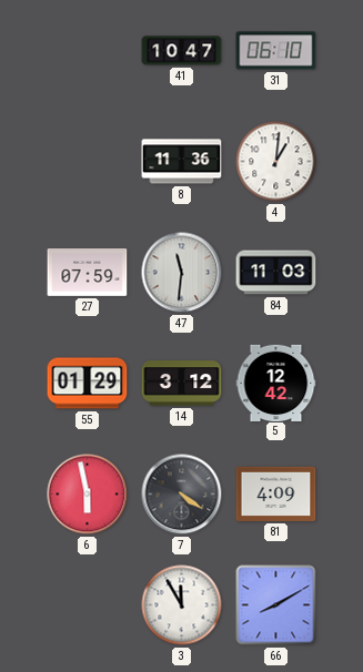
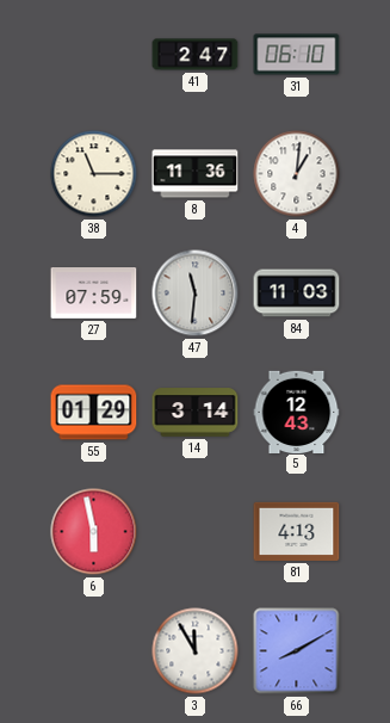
41: 10:47 -> 2:47 (196, 55)
38: none -> 11:15 (94, 174)
14: 3:12 -> 3:14 (196, 413)
5: 12:42 -> 12:43 (297, 412)
7: 4:21 -> none (182, 495)
81: 4:09 -> 4:13 (297, 531)
